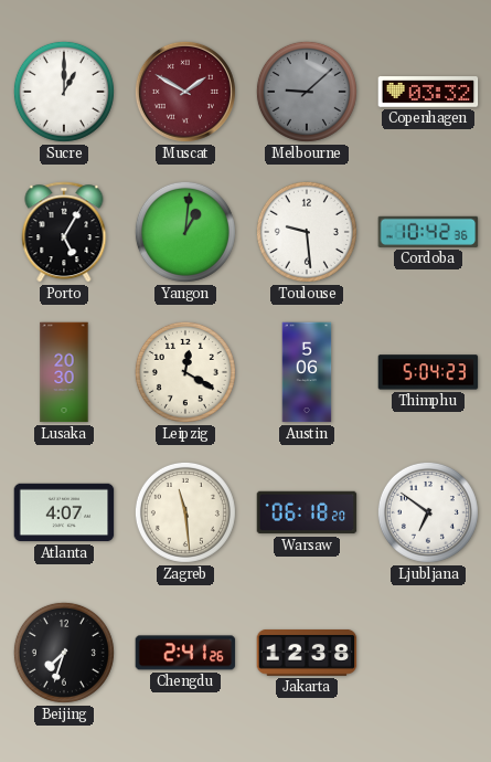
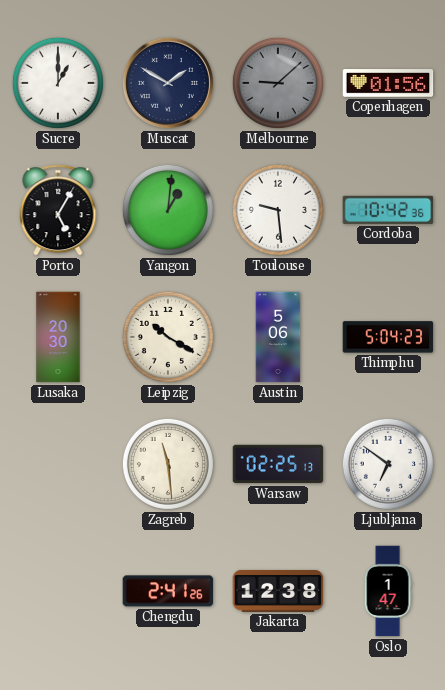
Muscat dial: burgundy -> navy (168, 83)
Copenhagen: 03:32 -> 01:56 (388, 83)
Leipzig: 12:20 -> 10:20 (168, 337)
Atlanta: 4:07 -> none (64, 512)
Warsaw: 06:18 -> 02:25 (278, 464)
Beijing: 7:33 -> none (64, 653)
Oslo: none -> 1:47 (388, 591)
